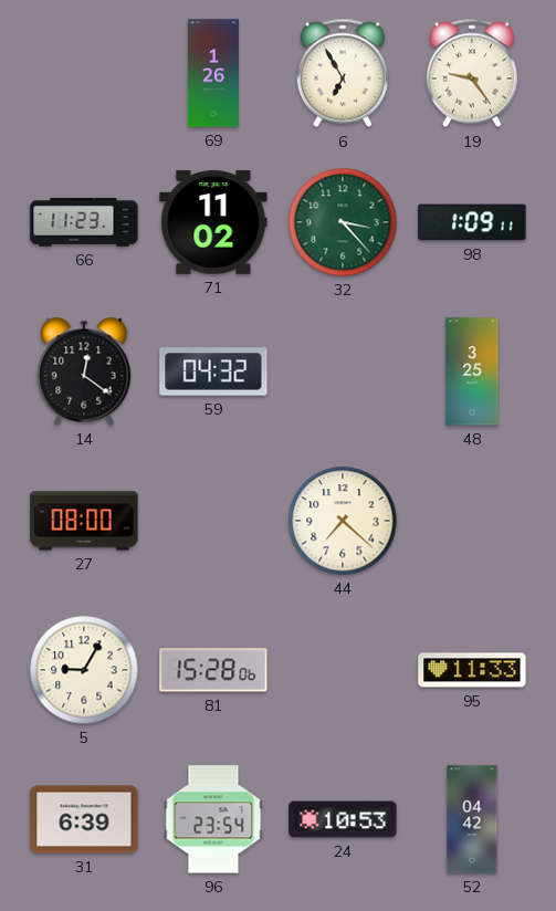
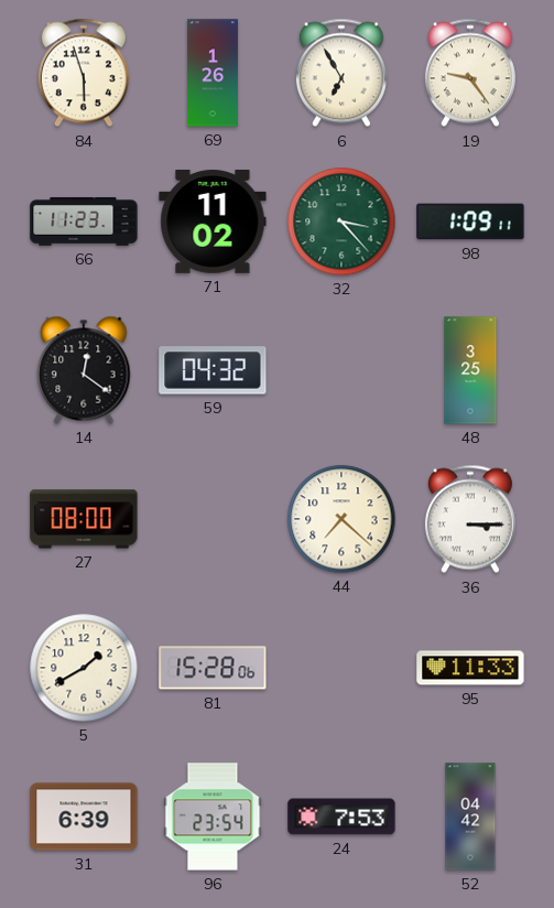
84: none -> 5:57 (84, 73)
36: none -> 3:15 (470, 519)
5: 9:05 -> 1:40 (84, 668)
24: 10:53 -> 7:53 (341, 817)
